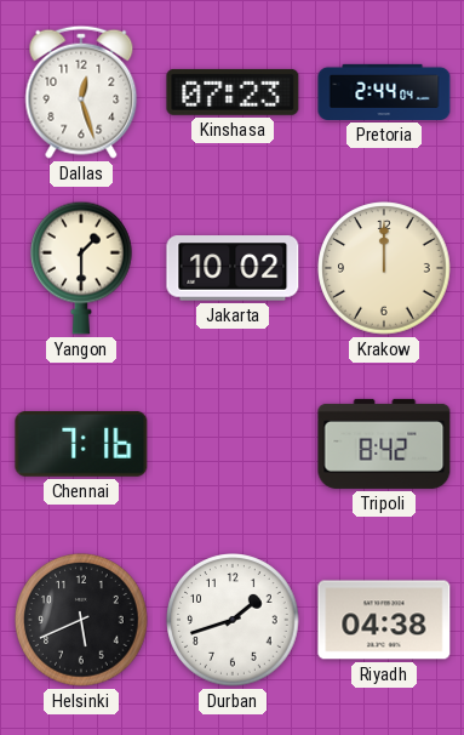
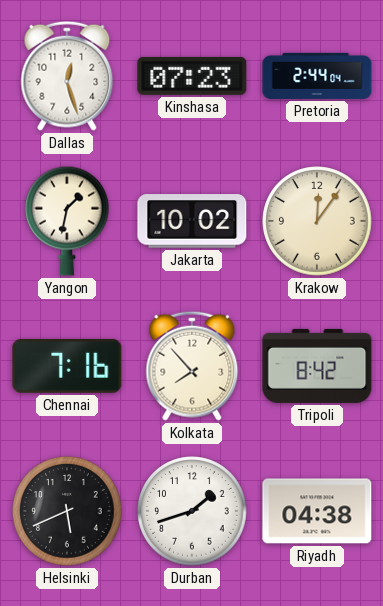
Yangon: 1:30 -> 1:32 (68, 221)
Krakow: 12:00 -> 12:06 (317, 221)
Kolkata: none -> 7:53 (192, 366)
